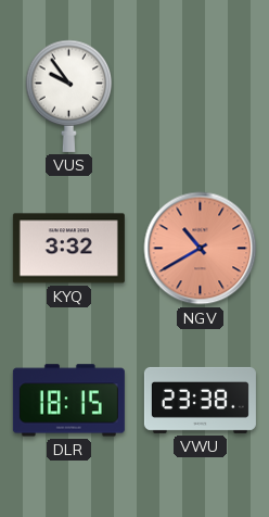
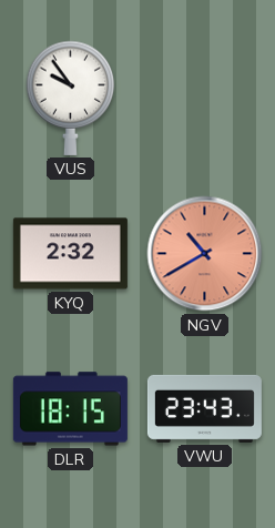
KYQ: 3:32 -> 2:32 (70, 254)
VWU: 23:38 -> 23:43 (204, 408)
